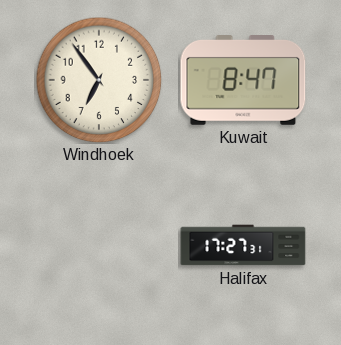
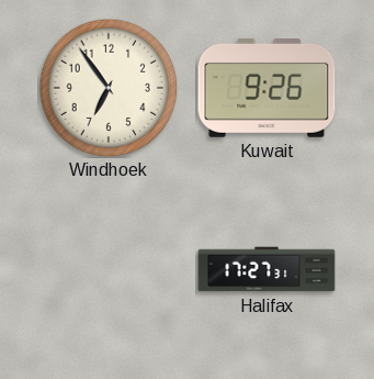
Kuwait: 8:47 -> 9:26 (267, 89)
